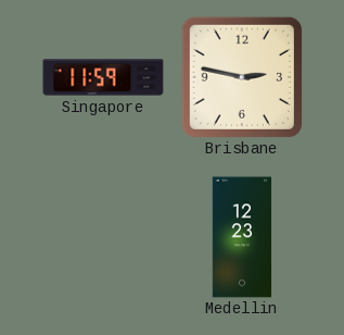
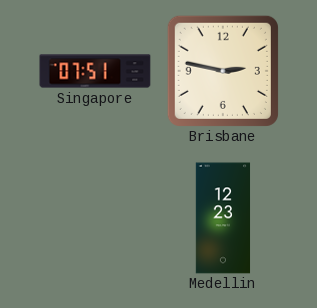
Singapore: 11:59 -> 07:51 (95, 71)
